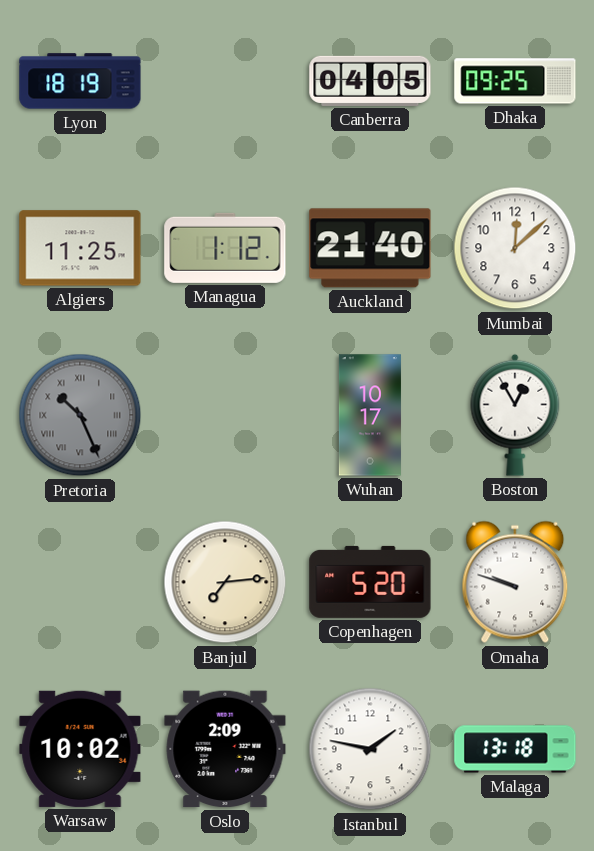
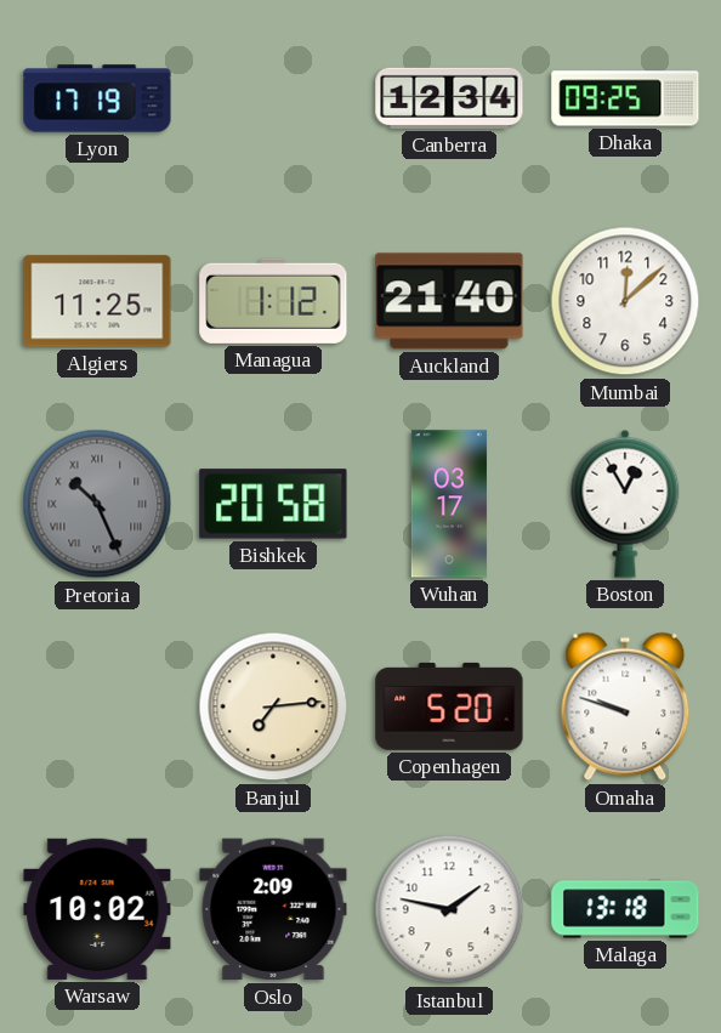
Lyon: 18:19 -> 17:19 (97, 98)
Canberra: 04:05 -> 12:34 (449, 98)
Bishkek: none -> 20:58 (273, 504)
Wuhan: 10:17 -> 03:17 (449, 504)
